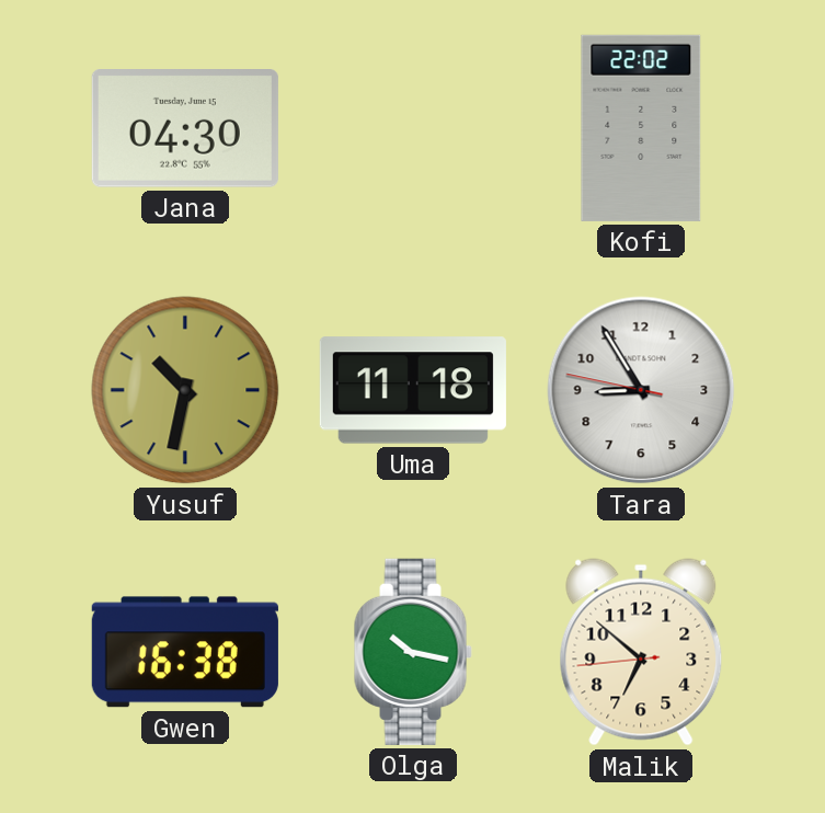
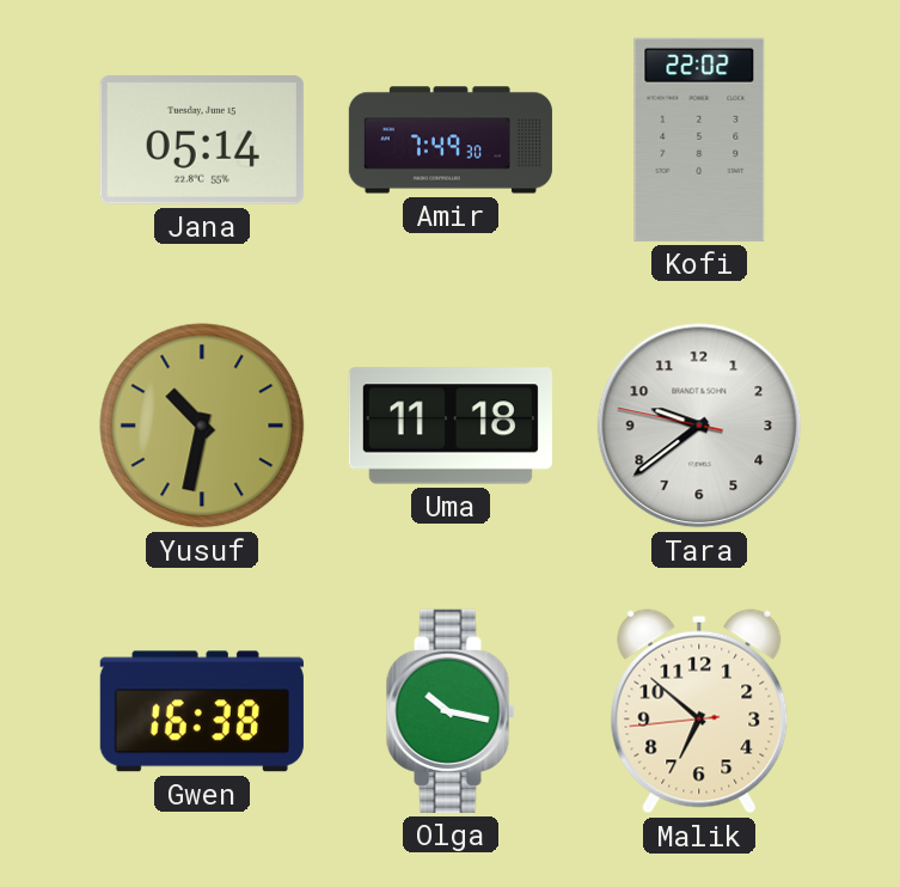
Jana: 04:30 -> 05:14 (202, 141)
Amir: none -> 7:49 (451, 140)
Tara: 8:54 -> 9:38 (699, 426)
